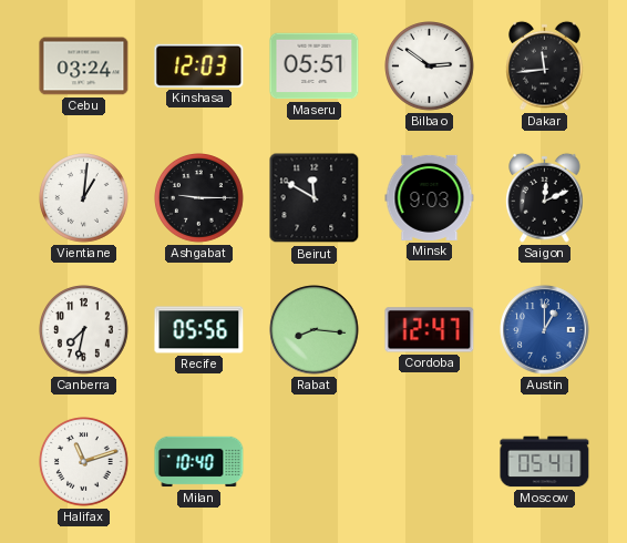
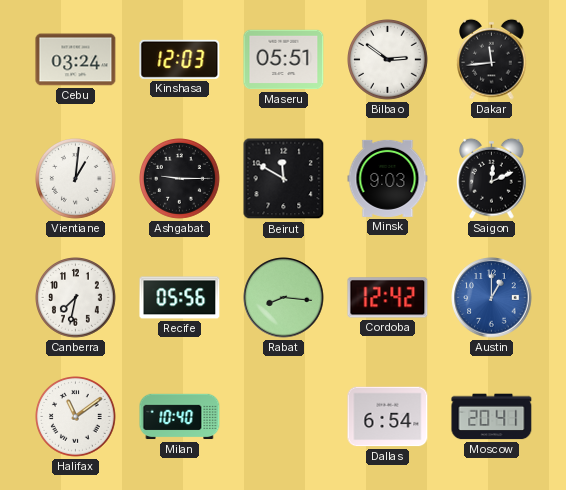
Cordoba: 12:47 -> 12:42 (388, 298)
Halifax: 11:12 -> 11:09 (76, 417)
Dallas: none -> 6:54 (388, 417)
Moscow: 05:41 -> 20:41 (492, 417)
